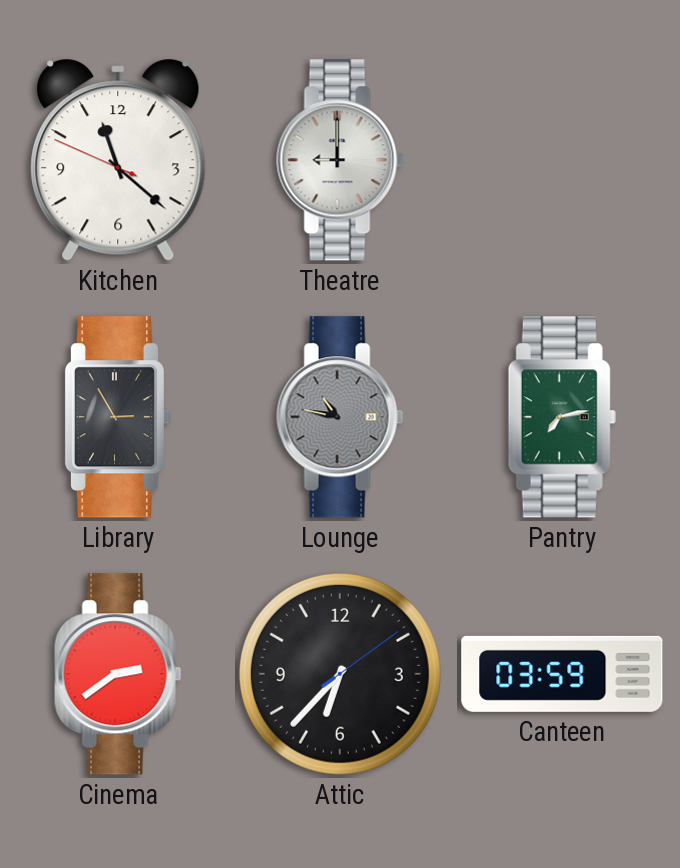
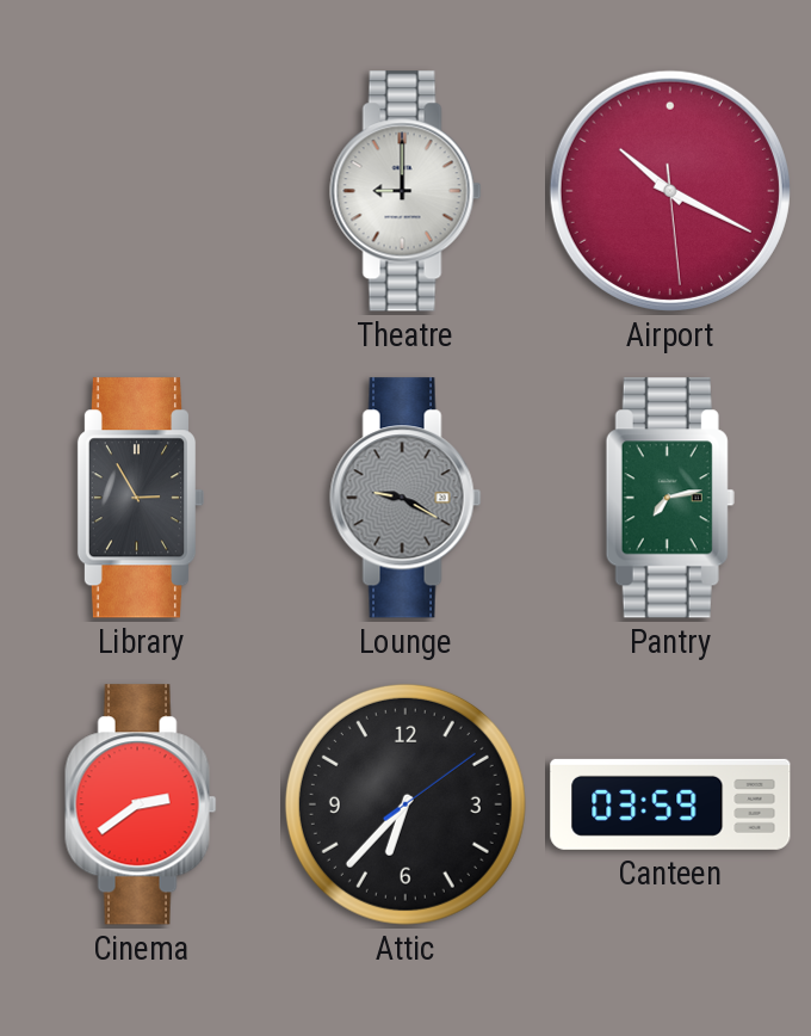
Kitchen: 11:21 -> none (118, 160)
Airport: none -> 10:19 (670, 191)
Lounge: 10:47 -> 9:20 (405, 498)
